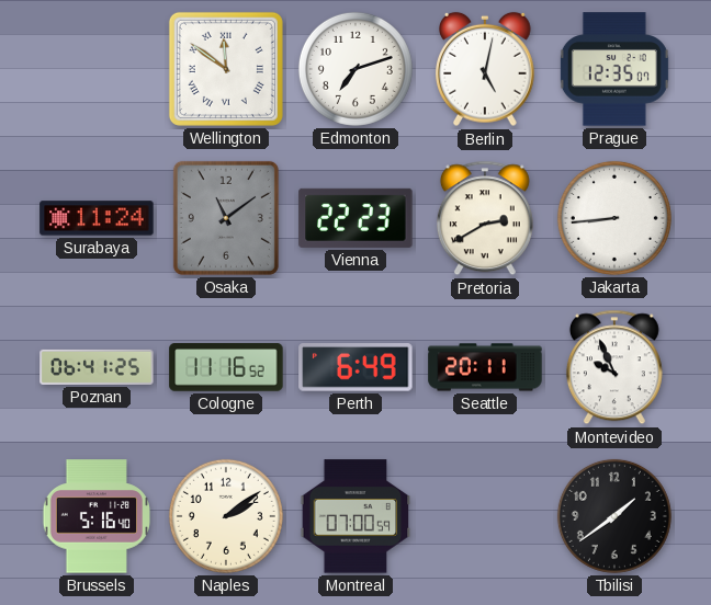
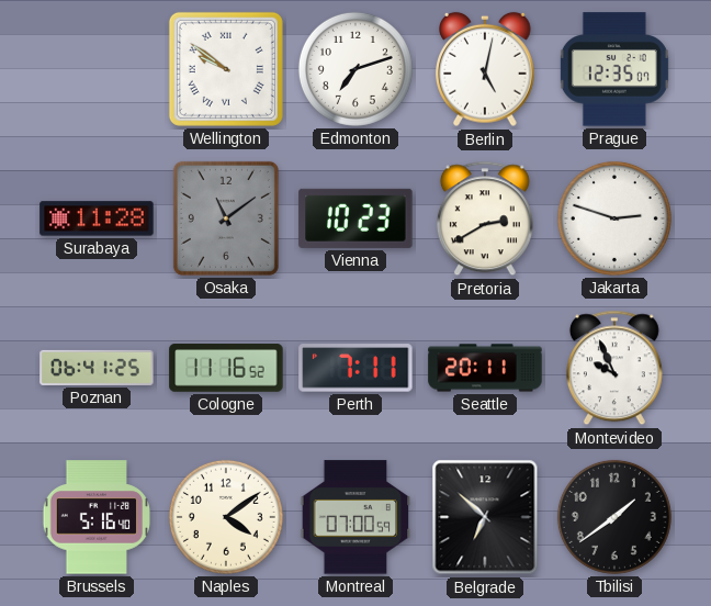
Wellington: 11:51 -> 9:51 (226, 69)
Surabaya: 11:24 -> 11:28 (97, 218)
Vienna: 22:23 -> 10:23 (356, 218)
Jakarta: 8:44 -> 2:48 (614, 218)
Perth: 6:49 -> 7:11 (356, 368)
Naples: 2:09 -> 4:09 (226, 517)
Belgrade: none -> 6:52 (485, 517)
